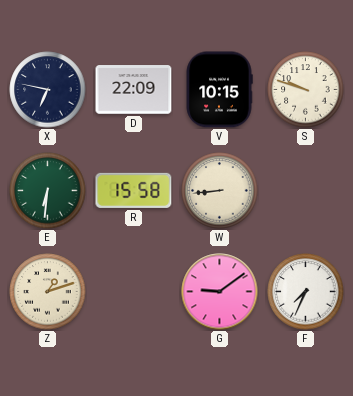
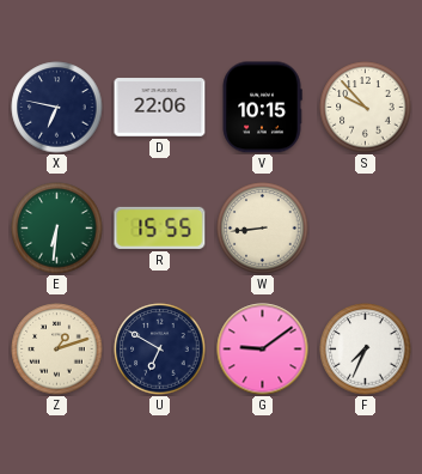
D: 22:09 -> 22:06 (160, 108)
S: 9:48 -> 9:53 (366, 108)
R: 15:58 -> 15:55 (160, 227)
U: none -> 6:50 (160, 350)
